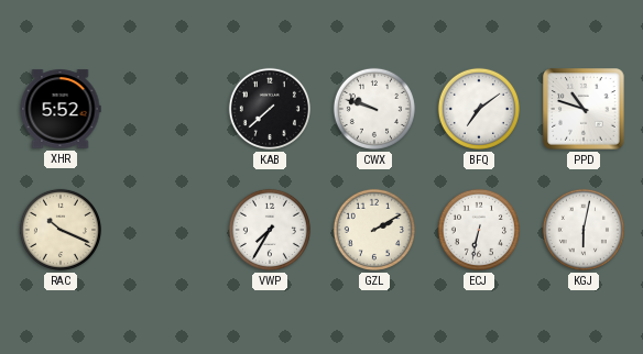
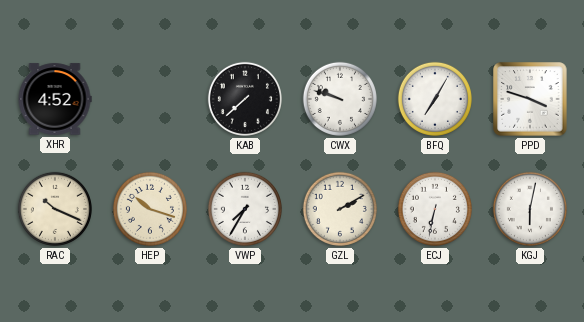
XHR: 5:52 -> 4:52 (55, 99)
BFQ: 7:09 -> 7:05 (435, 99)
PPD: 10:48 -> 3:48 (530, 99)
HEP: none -> 10:18 (150, 209)
